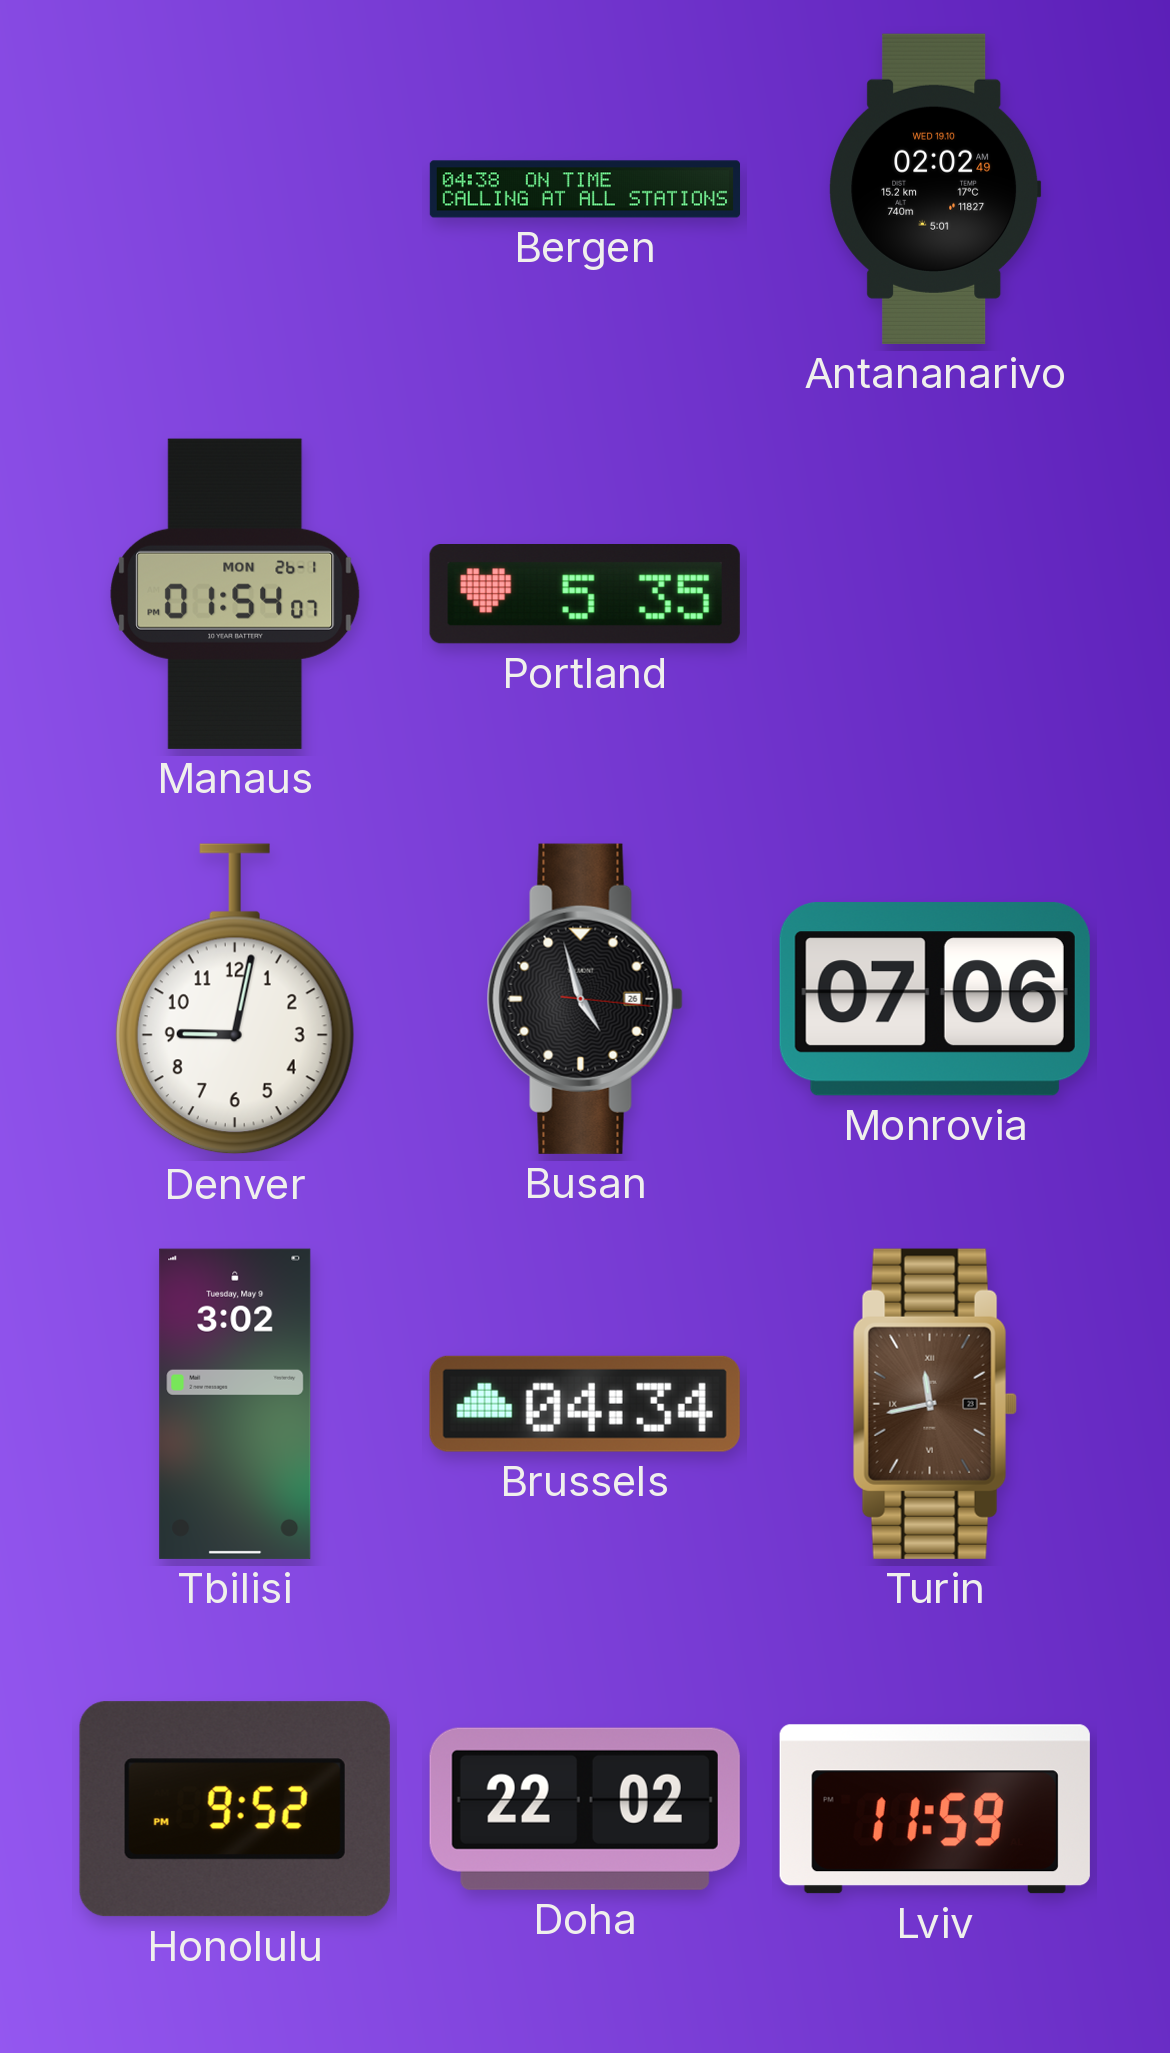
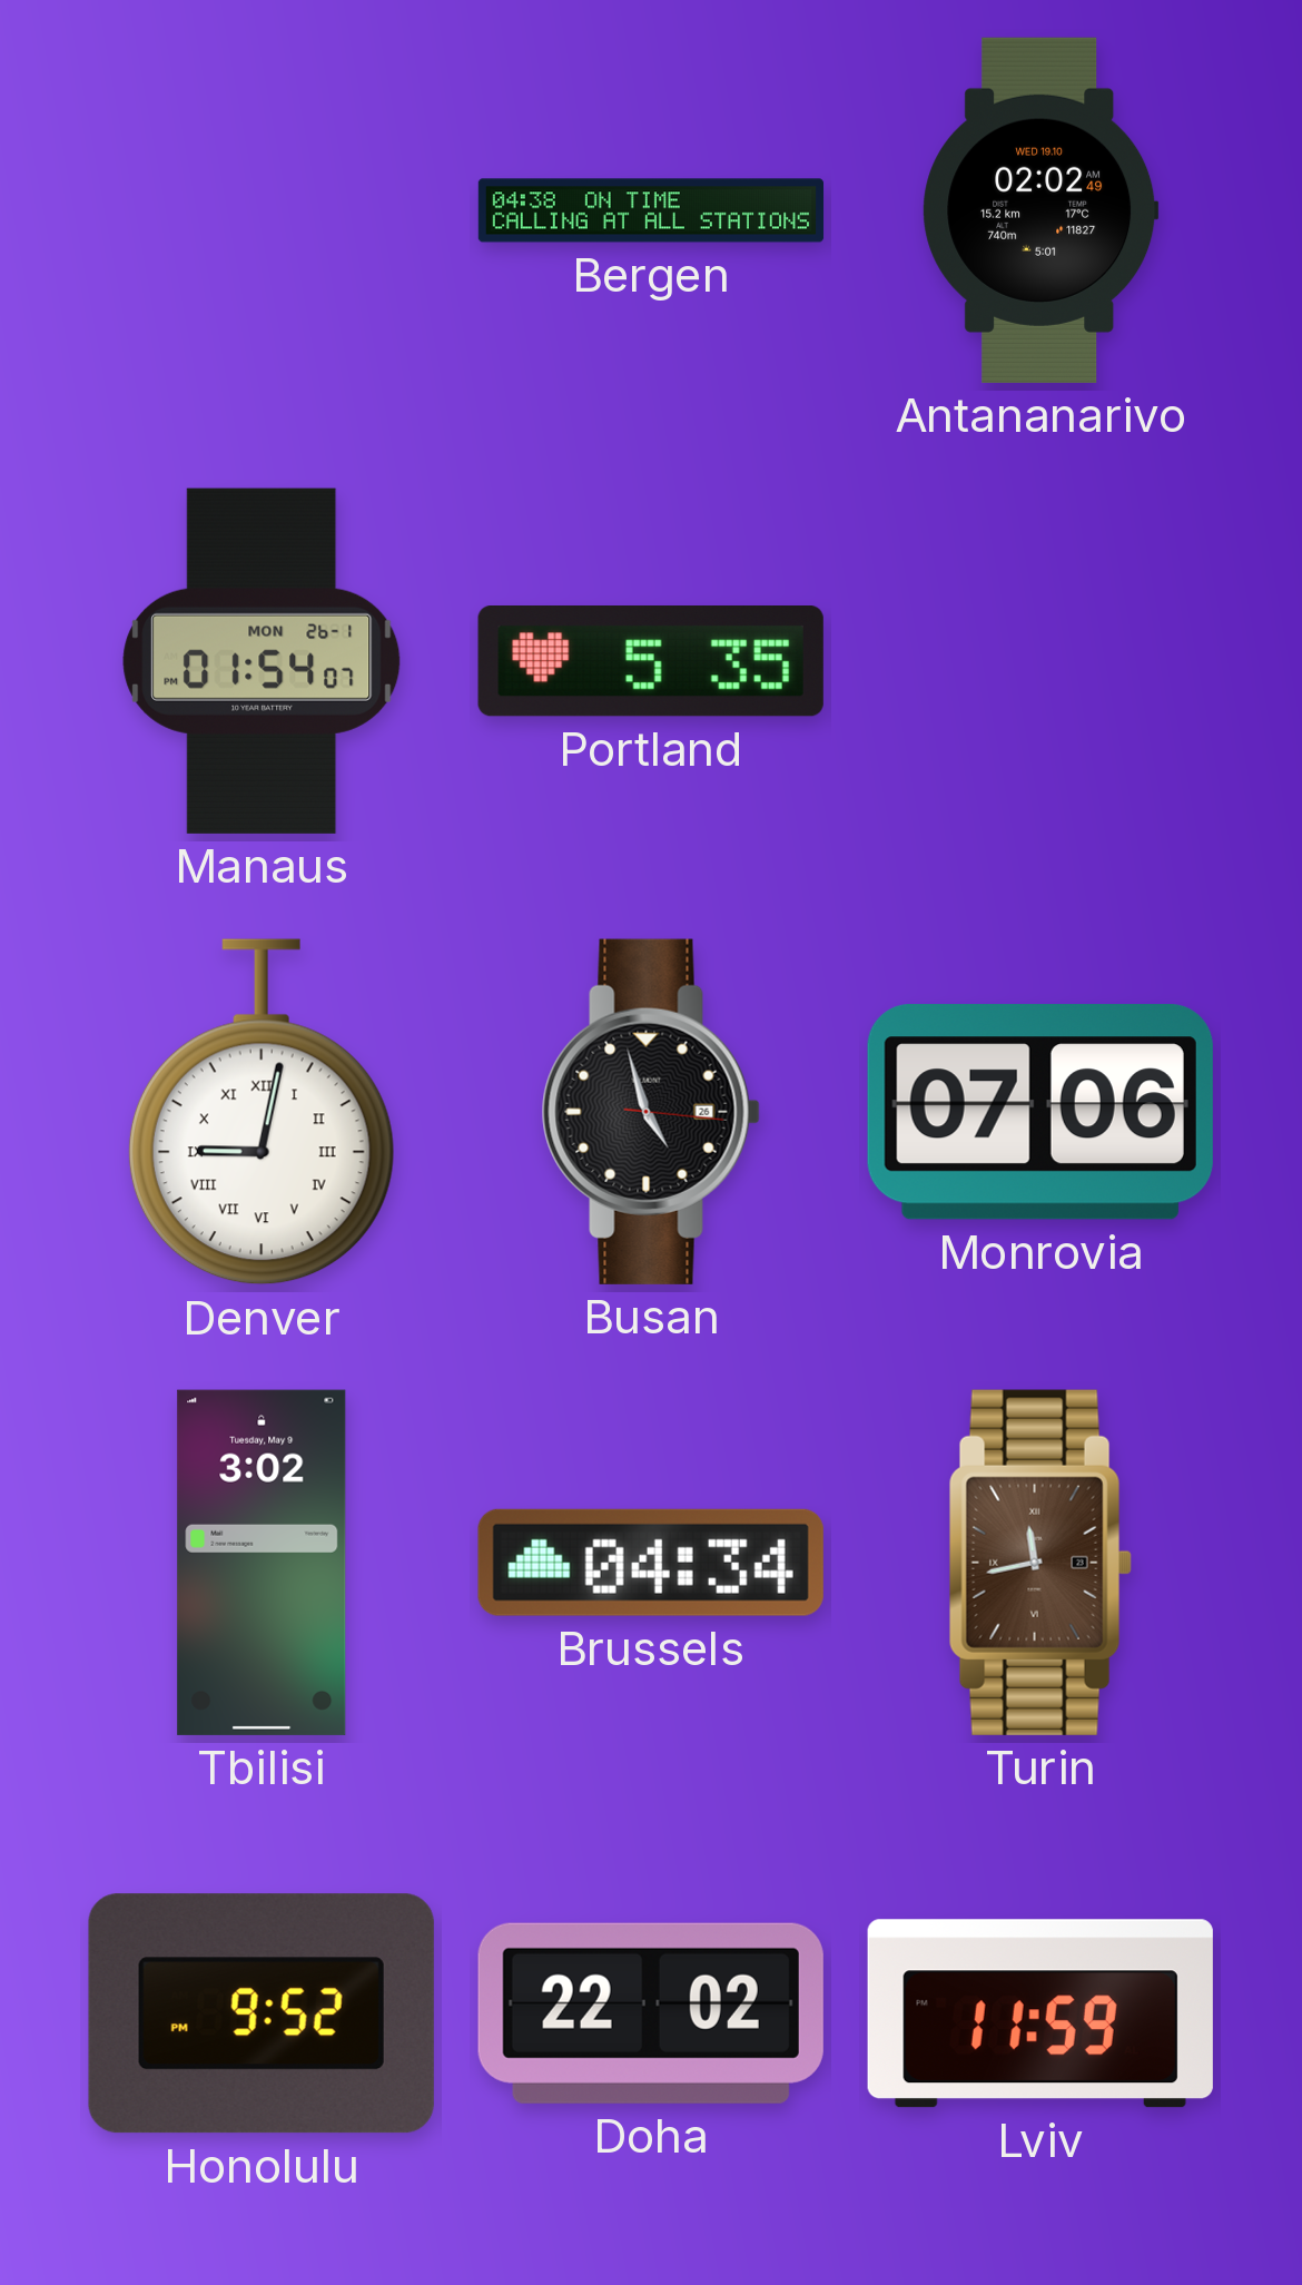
Denver numerals: Arabic -> Roman (262, 1112)
